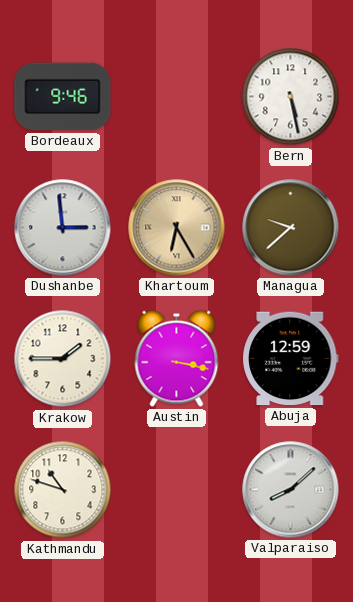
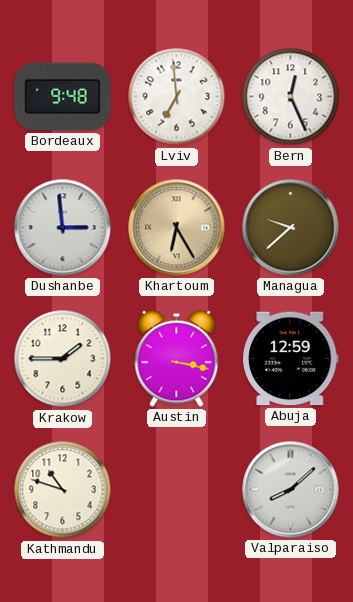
Bordeaux: 9:46 -> 9:48 (63, 97)
Lviv: none -> 6:59 (177, 97)
Bern: 5:28 -> 12:26 (291, 97)
